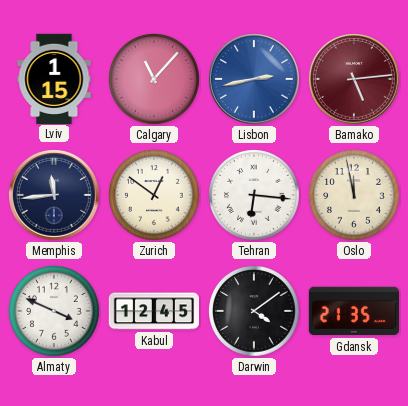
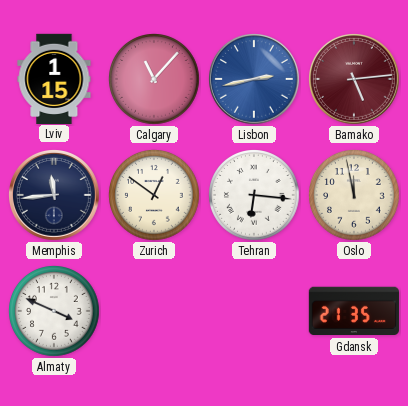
Kabul: 12:45 -> none (153, 311)
Darwin: 4:09 -> none (255, 312)
